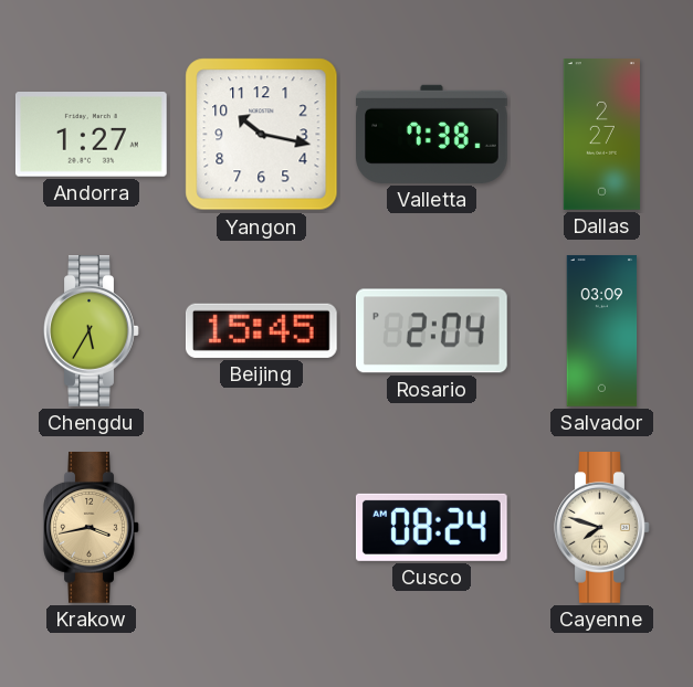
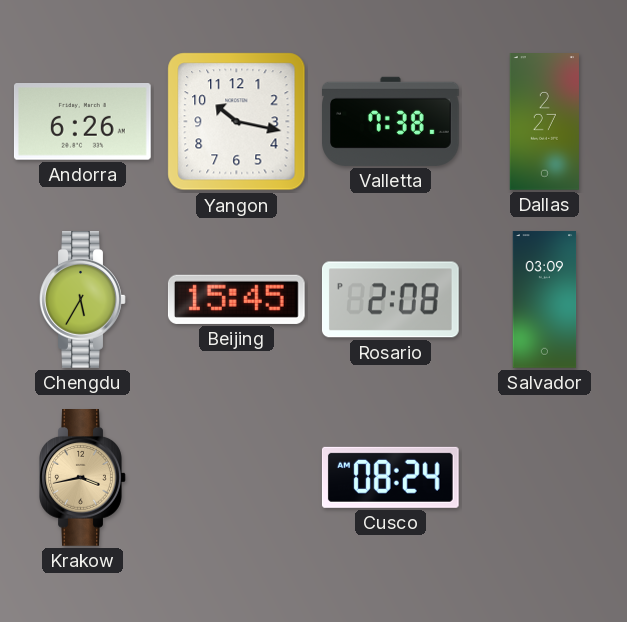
Andorra: 1:27 -> 6:26 (82, 122)
Rosario: 2:04 -> 2:08 (390, 300)
Cayenne: 7:48 -> none (602, 528)
